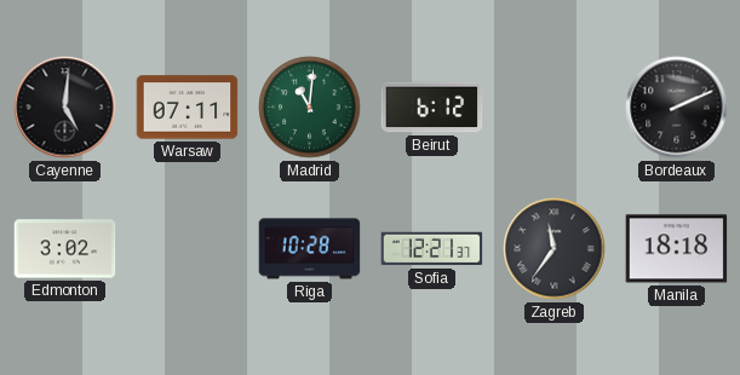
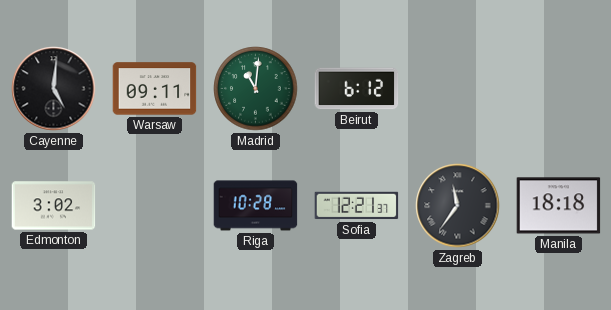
Warsaw: 07:11 -> 09:11 (155, 89)
Bordeaux: 2:11 -> none (677, 108)
